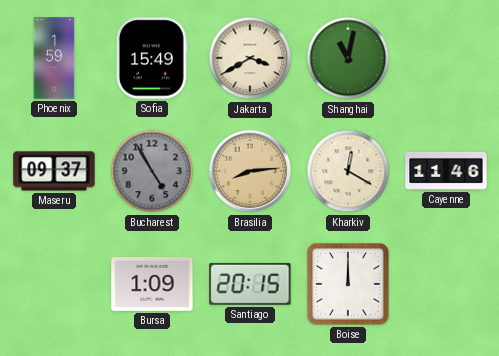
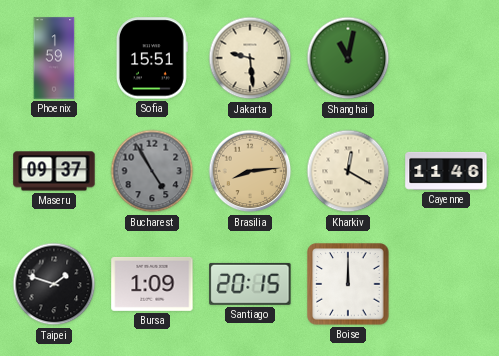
Sofia: 15:49 -> 15:51 (152, 58)
Jakarta: 3:40 -> 9:29 (250, 58)
Taipei: none -> 1:48 (54, 284)
